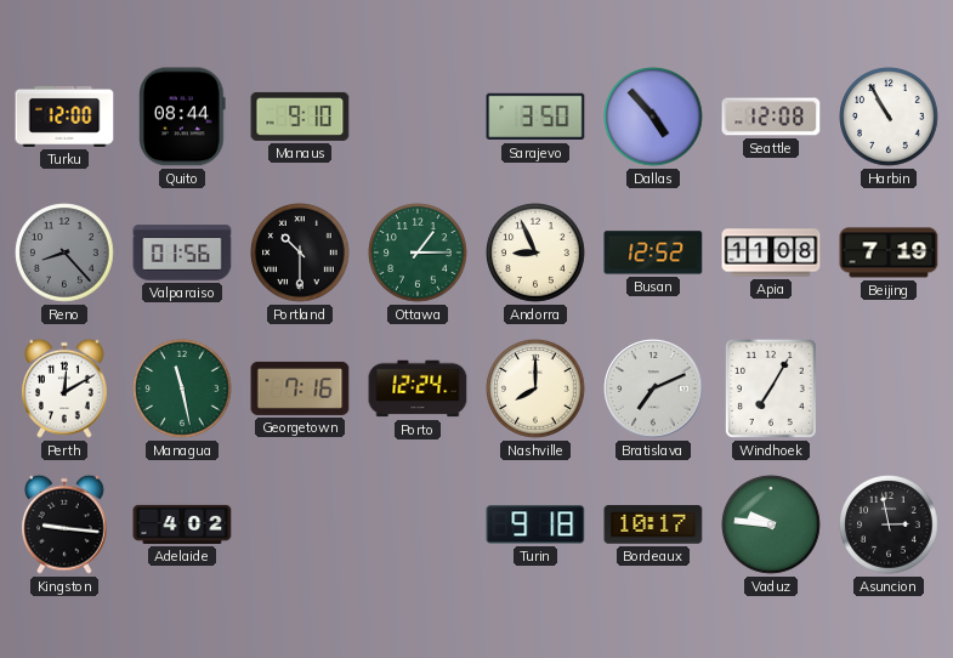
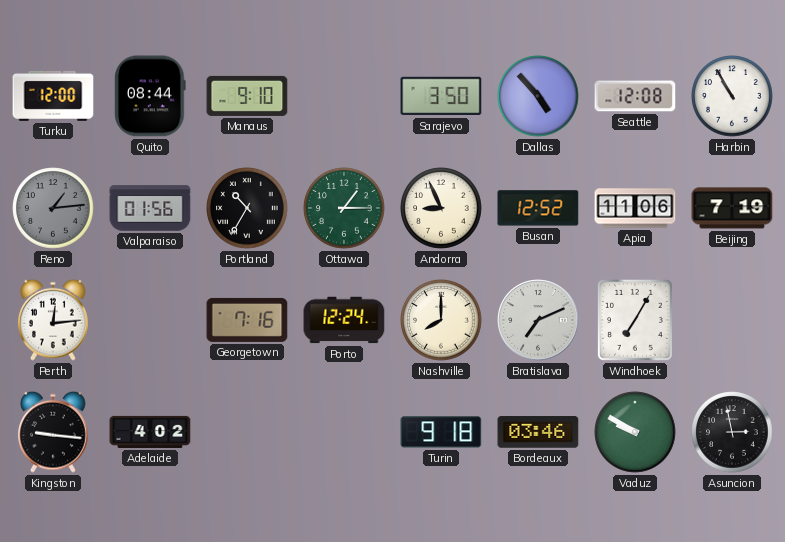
Reno: 8:23 -> 1:14 (53, 208)
Portland: 10:30 -> 10:35 (247, 208)
Apia: 11:08 -> 11:06 (635, 208)
Perth: 12:10 -> 12:14 (54, 320)
Managua: 11:28 -> none (182, 388)
Bordeaux: 10:17 -> 03:46 (538, 432)
Vaduz: 9:46 -> 9:50 (635, 432)
